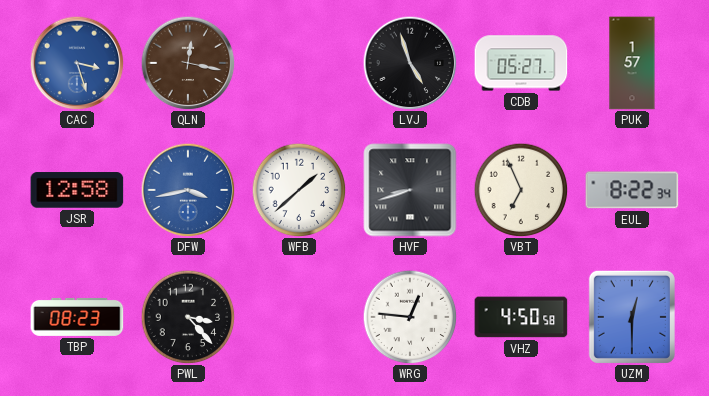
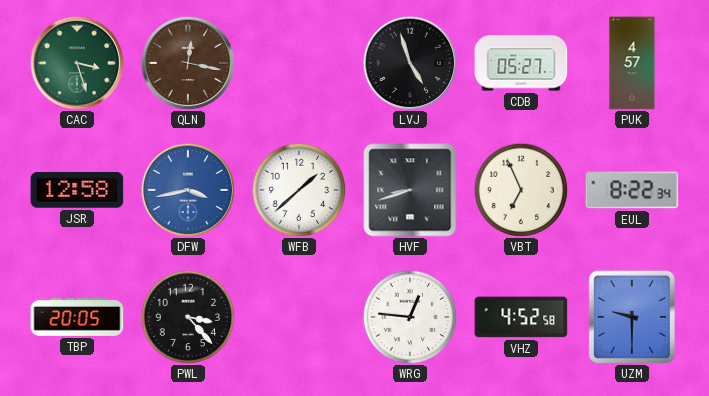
CAC dial: blue -> green (77, 63)
PUK: 1:57 -> 4:57 (632, 63)
TBP: 08:23 -> 20:05 (77, 317)
VHZ: 4:50 -> 4:52 (521, 317)
UZM: 12:30 -> 9:30 (632, 317)
